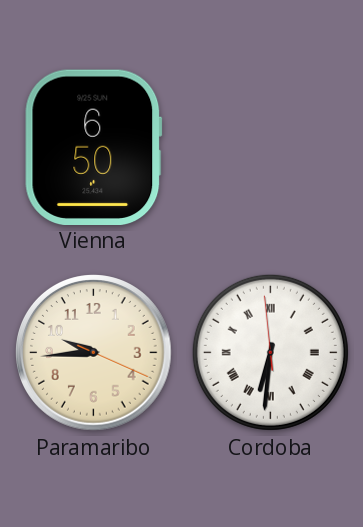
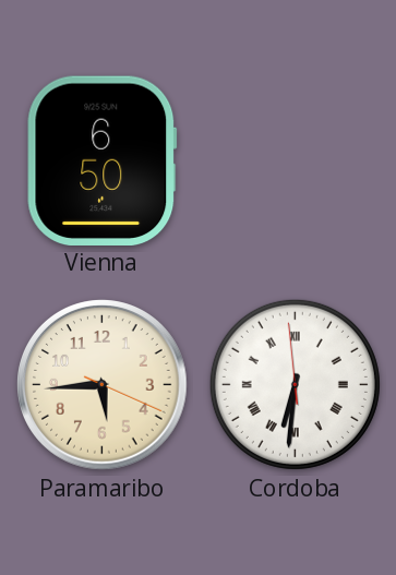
Paramaribo: 9:44 -> 5:44 (103, 385)
